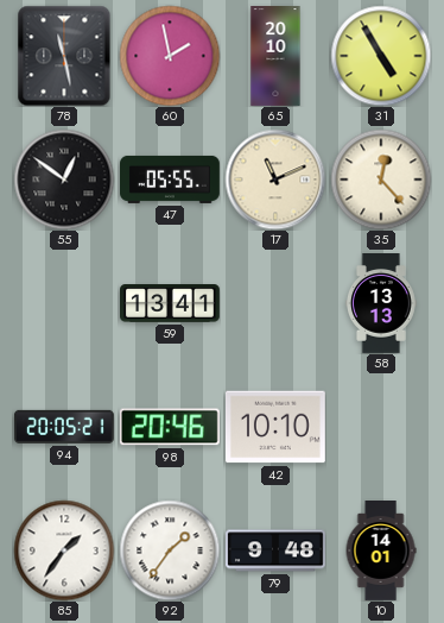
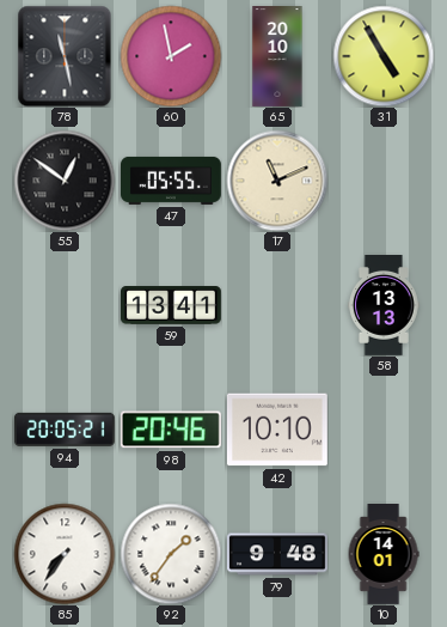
35: 12:23 -> none (381, 180)
85: 1:36 -> 7:36 (65, 554)
